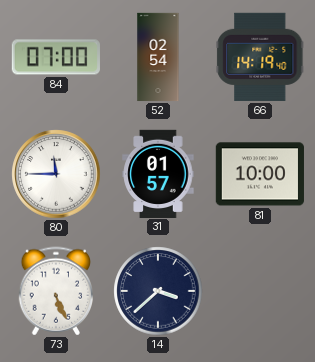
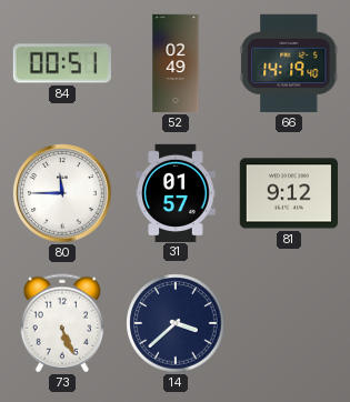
84: 07:00 -> 00:51 (62, 63)
52: 02:54 -> 02:49 (176, 63)
81: 10:00 -> 9:12 (289, 193)
